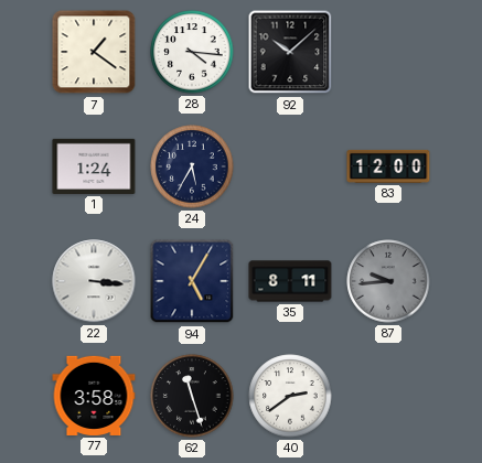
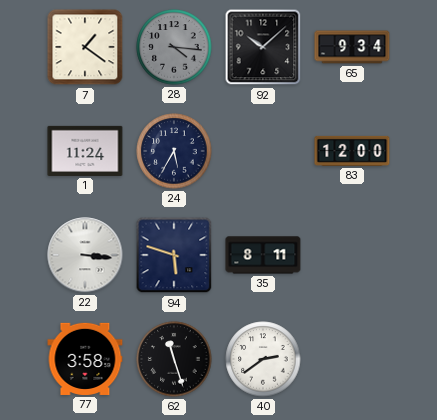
28 dial: white -> grey (174, 47)
65: none -> 9:34 (352, 47)
1: 1:24 -> 11:24 (85, 151)
94: 5:05 -> 5:48 (174, 255)
87: 9:44 -> none (388, 281)
